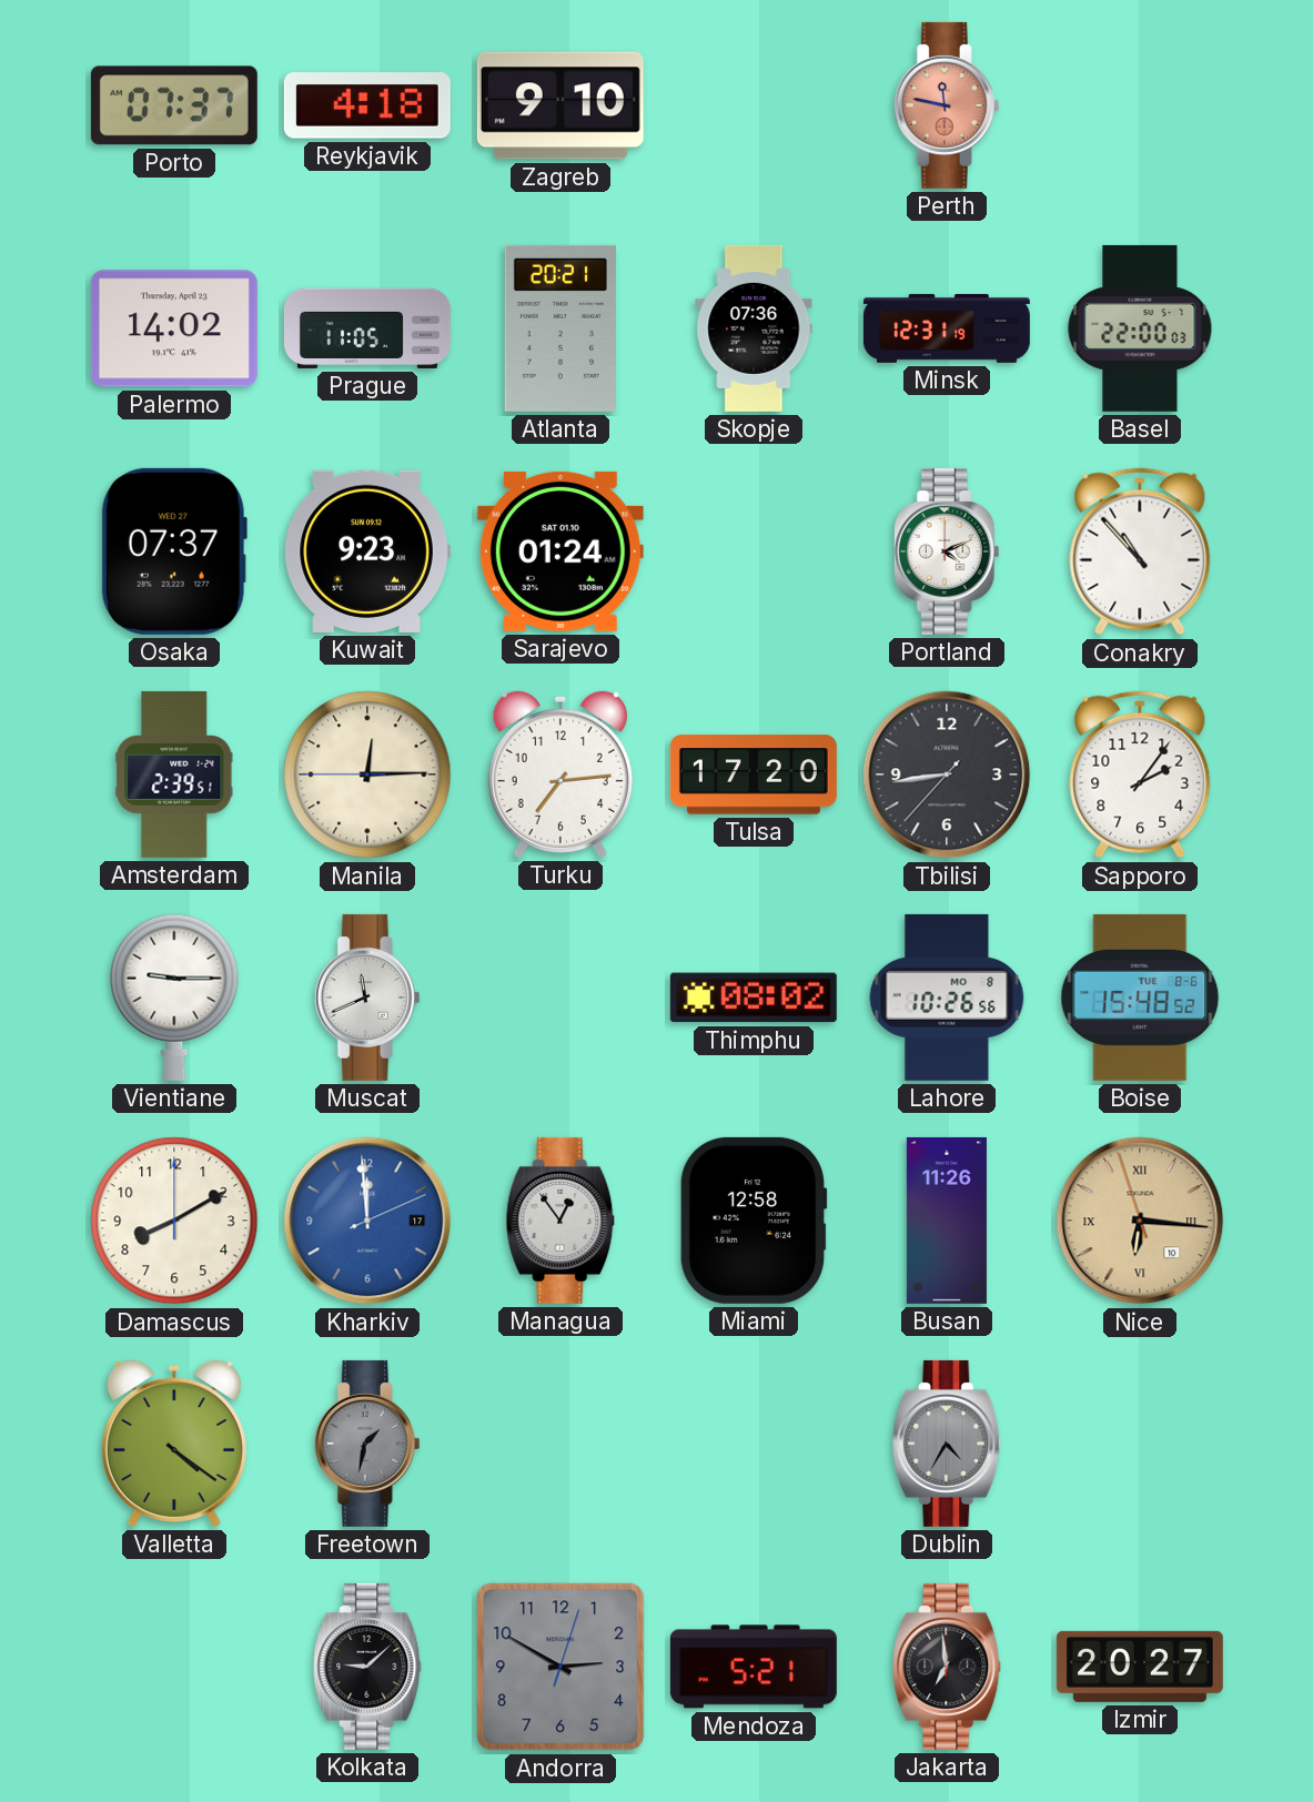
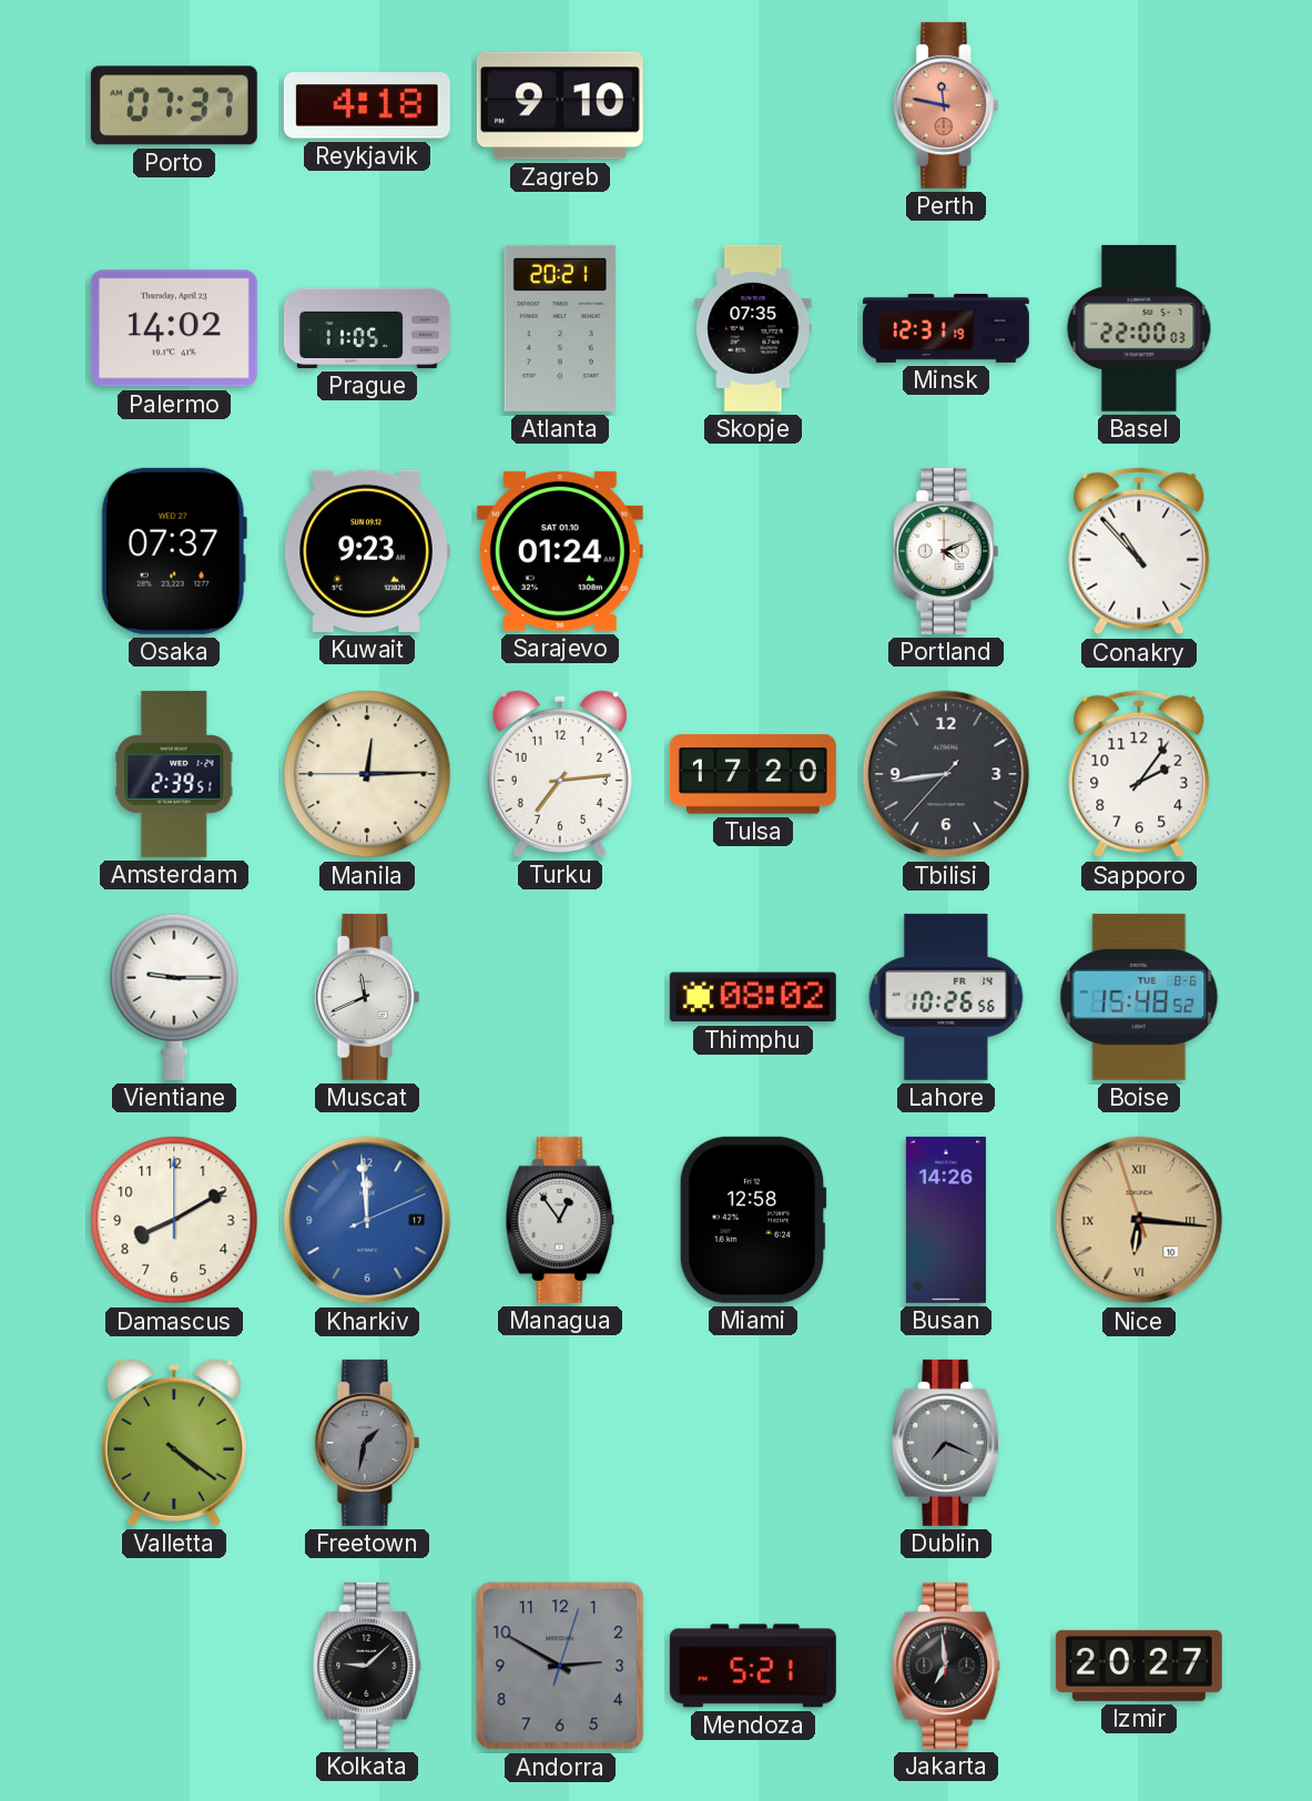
Skopje: 07:36 -> 07:35 (753, 328)
Lahore date: MO 8 -> FR 14 (946, 997)
Busan: 11:26 -> 14:26 (946, 1220)
Dublin: 4:35 -> 7:19 (946, 1443)
